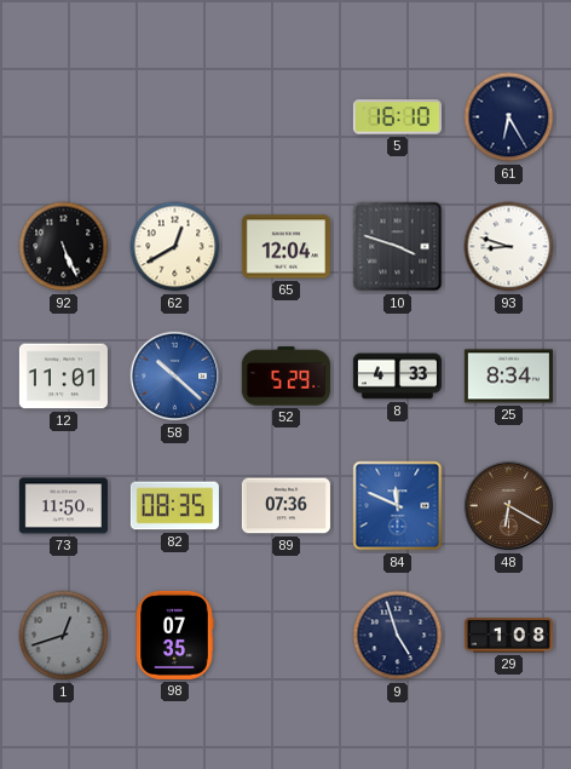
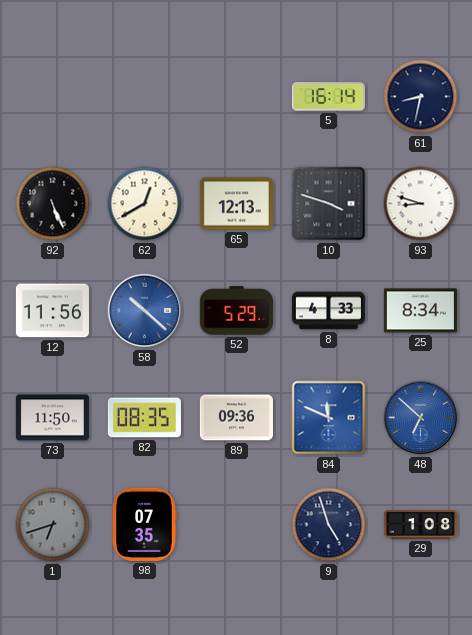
5: 16:10 -> 16:14 (328, 97)
61: 6:25 -> 8:32 (421, 97)
65: 12:04 -> 12:13 (236, 204)
12: 11:01 -> 11:56 (52, 311)
89: 07:36 -> 09:36 (236, 418)
48: 6:20 -> 6:52 (421, 418)
48 dial: brown -> blue (421, 418)
1: 12:42 -> 6:42 (53, 525)
